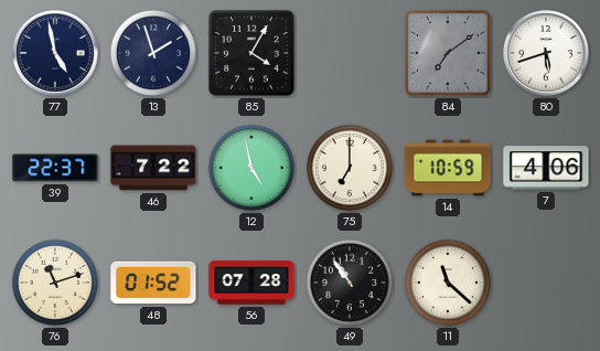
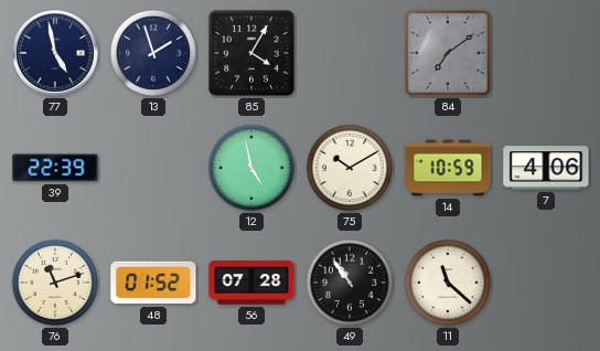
80: 5:42 -> none (547, 54)
39: 22:37 -> 22:39 (55, 168)
46: 7:22 -> none (153, 168)
75: 7:00 -> 10:10 (350, 168)
